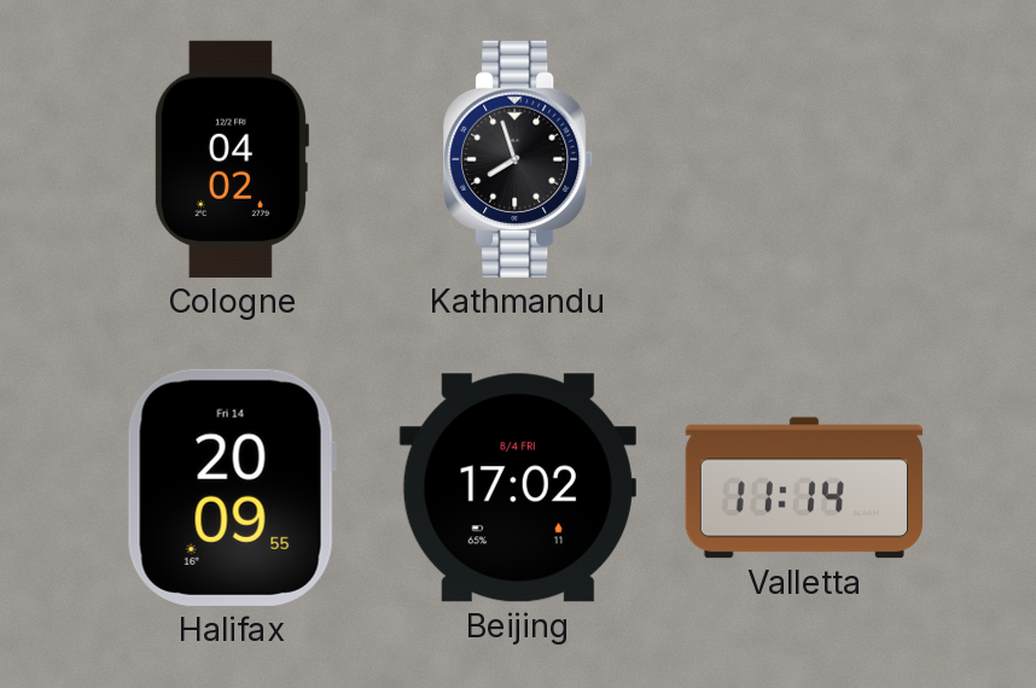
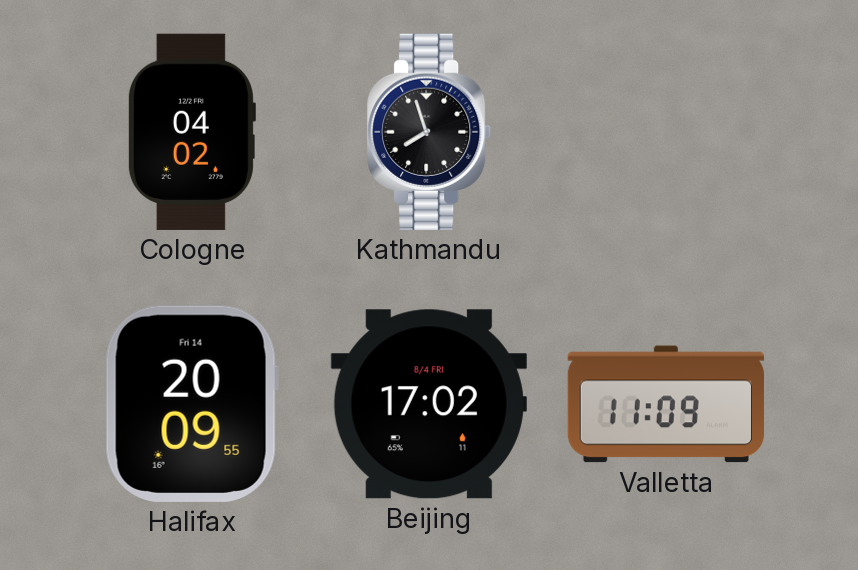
Valletta: 11:14 -> 11:09 (666, 404)
